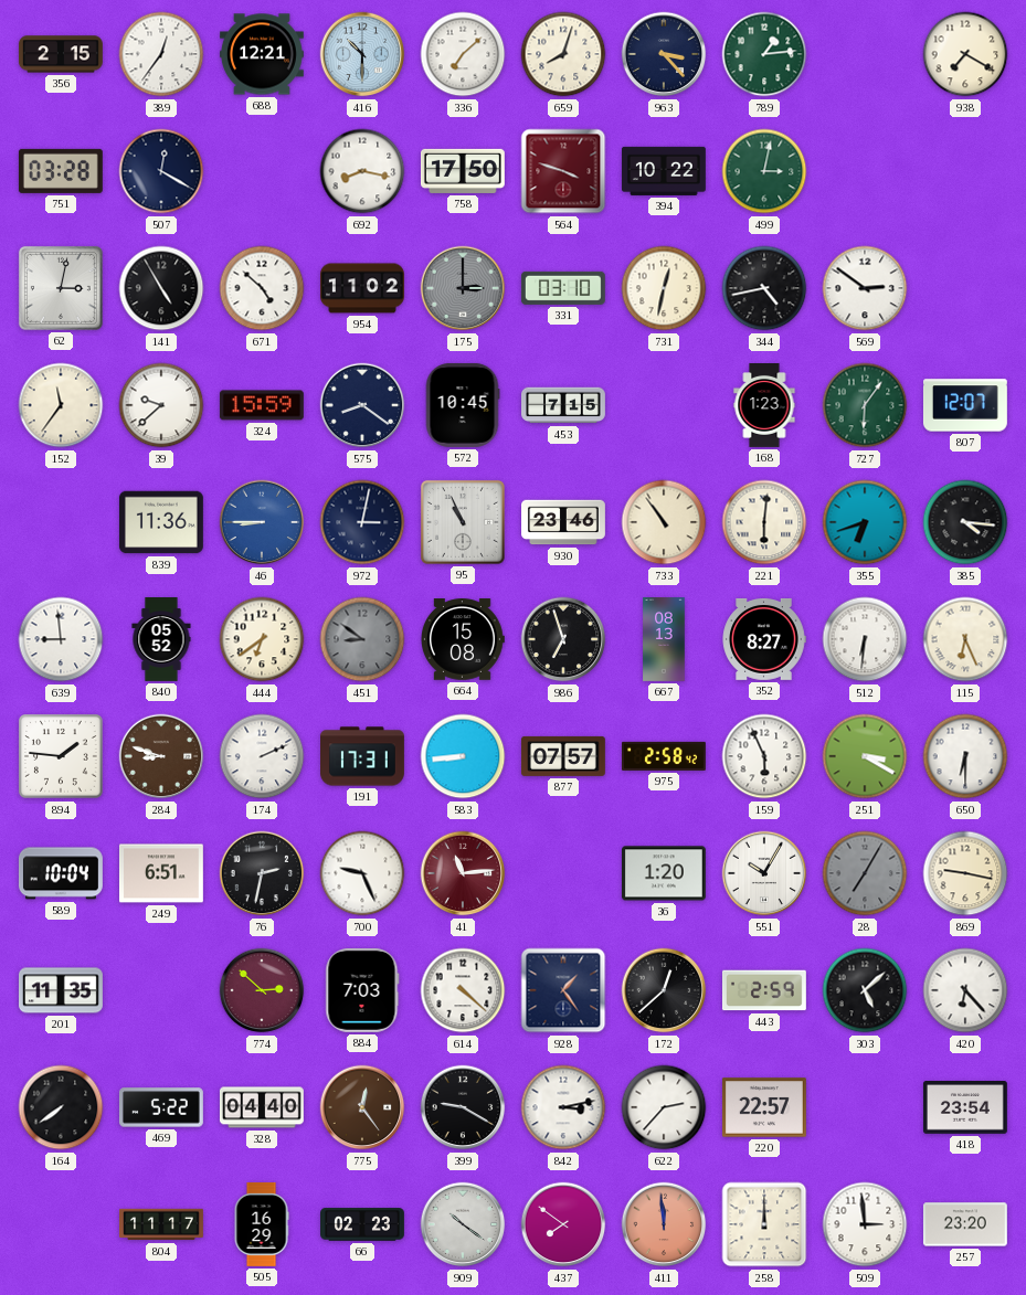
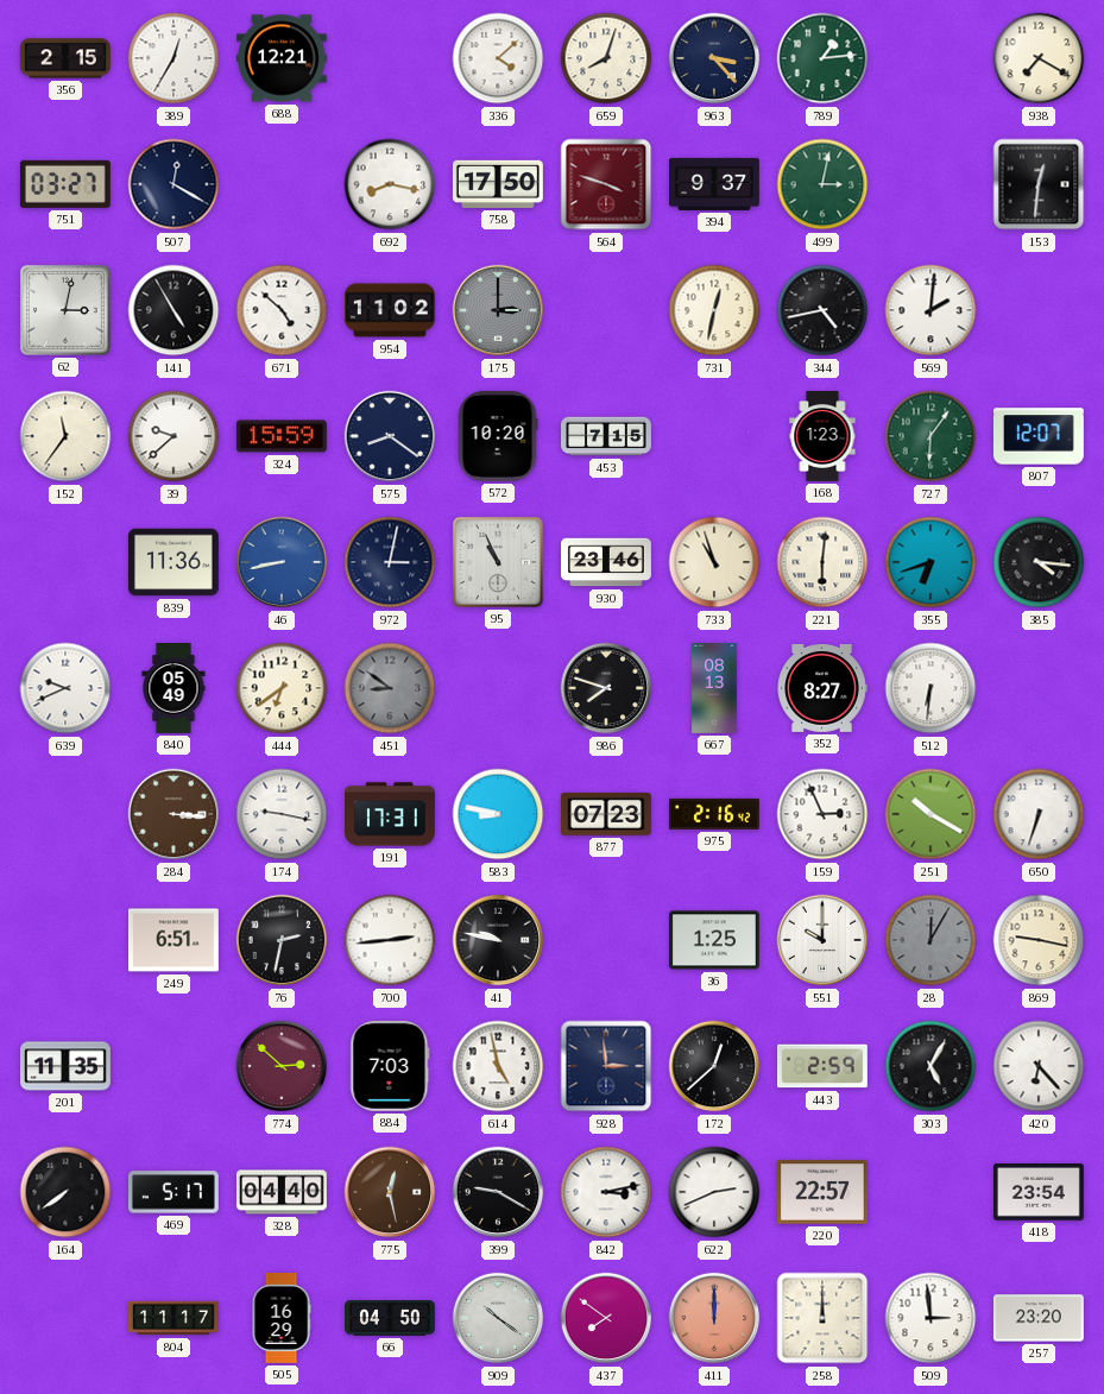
389: 12:36 -> 12:35 (174, 58)
416: 10:30 -> none (362, 54)
336: 7:08 -> 4:08 (498, 58)
751: 03:28 -> 03:27 (65, 184)
394: 10:22 -> 9:37 (714, 184)
153: none -> 12:31 (1039, 184)
331: 03:10 -> none (563, 288)
569: 2:51 -> 2:01 (930, 310)
572: 10:45 -> 10:20 (498, 436)
46: 8:45 -> 8:43 (282, 562)
733: 10:54 -> 10:57 (714, 562)
639: 8:59 -> 9:41 (65, 688)
840: 05:52 -> 05:49 (174, 689)
664: 15:08 -> none (463, 639)
986: 6:57 -> 7:48 (606, 688)
115: 6:26 -> none (965, 639)
894: 1:46 -> none (61, 756)
284: 8:48 -> 3:16 (174, 814)
174: 2:11 -> 9:17 (282, 814)
583: 8:44 -> 8:47 (498, 814)
877: 07:57 -> 07:23 (606, 814)
975: 2:58 -> 2:16 (714, 814)
159: 5:56 -> 2:56 (822, 814)
251: 3:20 -> 10:20 (930, 814)
650: 6:30 -> 6:33 (1039, 814)
589: 10:04 -> none (61, 873)
700: 9:26 -> 2:44 (390, 940)
41: 11:14 -> 9:47 (498, 940)
41 dial: burgundy -> black (498, 940)
36: 1:20 -> 1:25 (714, 940)
551: 10:05 -> 10:00 (822, 940)
28: 7:05 -> 12:05 (930, 940)
614: 4:22 -> 4:58 (498, 1066)
928: 1:24 -> 2:59 (606, 1066)
303: 5:08 -> 5:05 (930, 1066)
469: 5:22 -> 5:17 (174, 1192)
775: 12:24 -> 12:28 (390, 1192)
622: 2:37 -> 2:41 (714, 1192)
66: 02:23 -> 04:50 (391, 1318)
411: 11:59 -> 12:00 (714, 1318)
